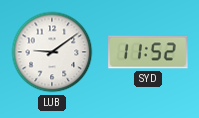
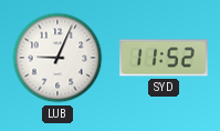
LUB: 9:09 -> 9:04 (57, 58)
